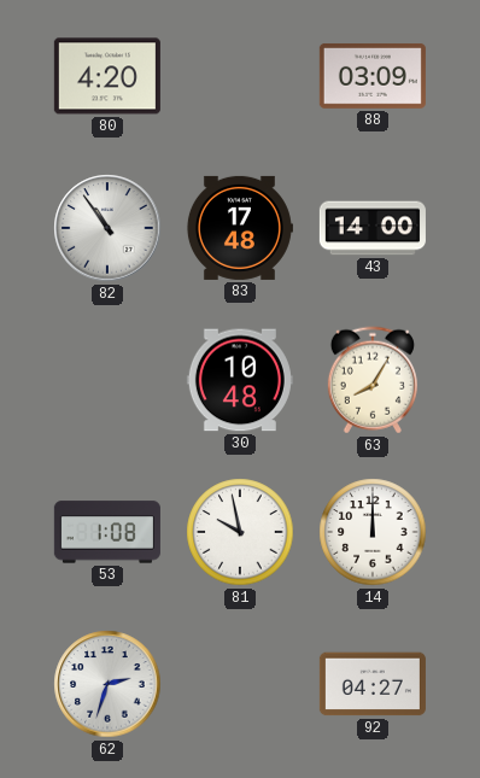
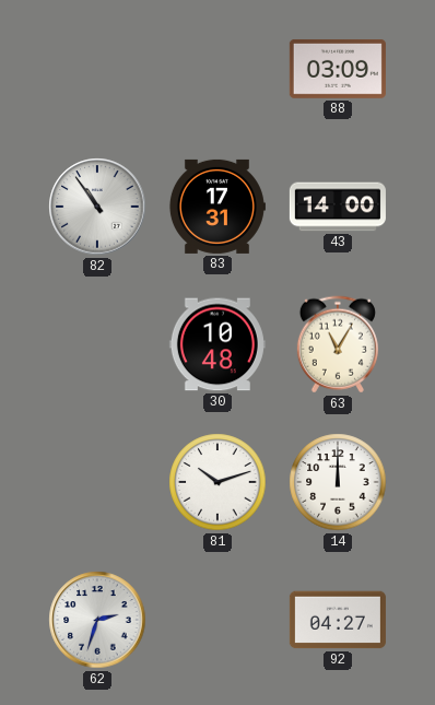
80: 4:20 -> none (107, 76)
83: 17:48 -> 17:31 (216, 207)
63: 8:05 -> 11:05 (338, 344)
53: 1:08 -> none (107, 532)
81: 9:58 -> 10:12 (217, 482)
